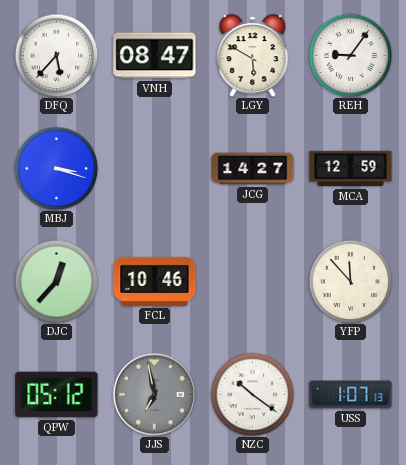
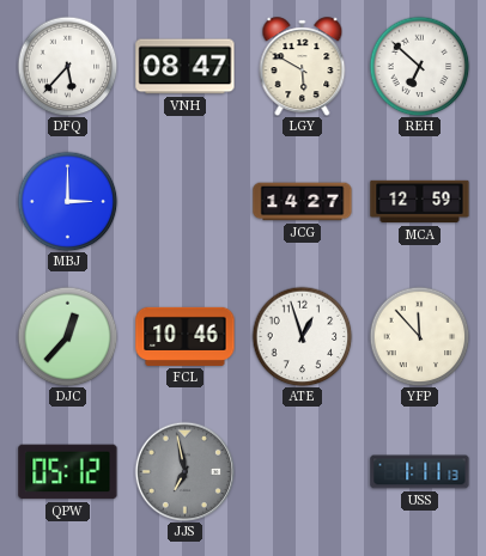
REH: 9:06 -> 6:52 (419, 66)
MBJ: 3:18 -> 3:00 (67, 201)
ATE: none -> 12:57 (302, 336)
NZC: 10:21 -> none (252, 394)
USS: 1:07 -> 1:11 (420, 472)
